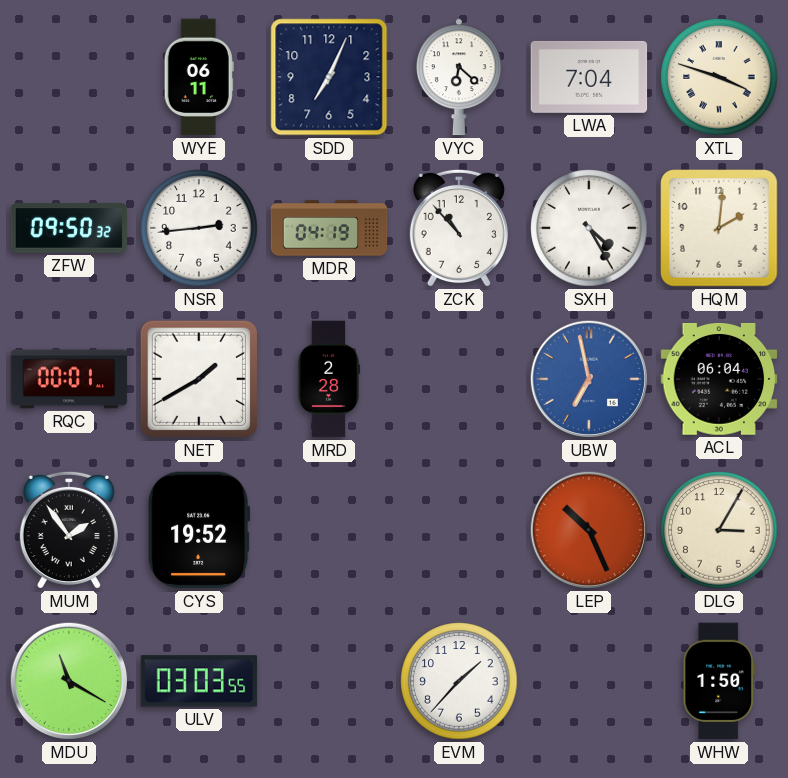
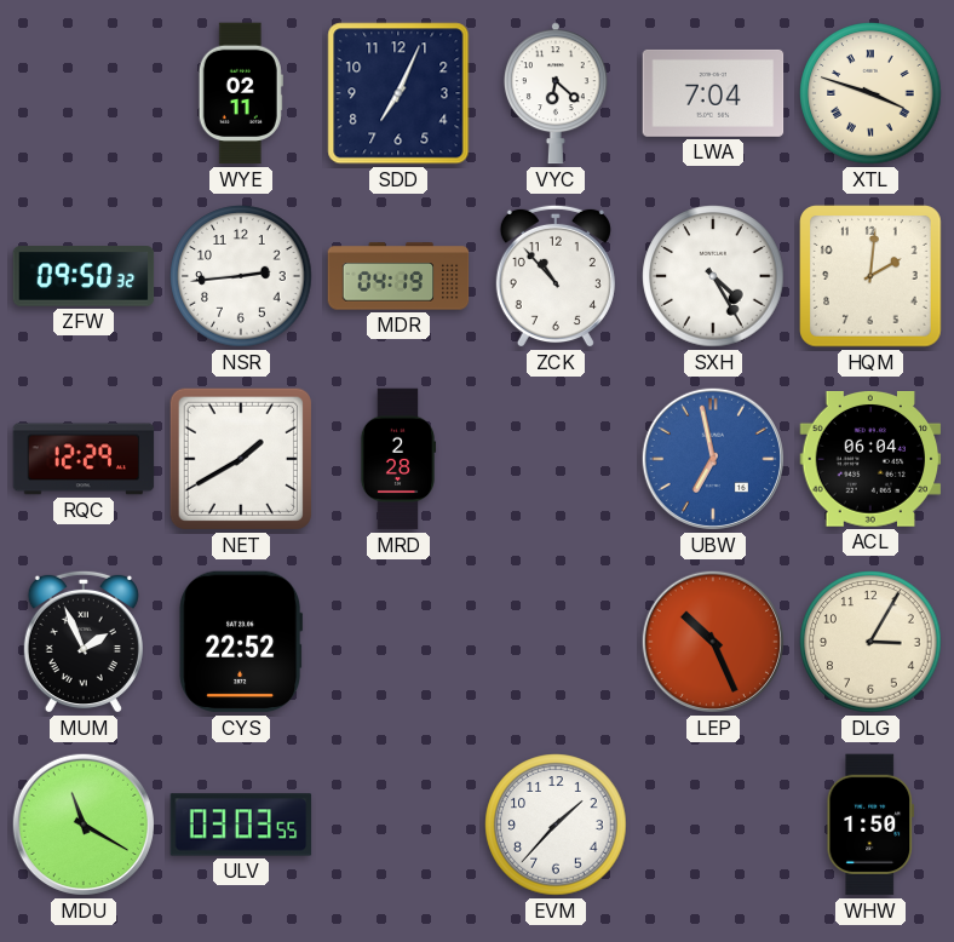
WYE: 06:11 -> 02:11 (241, 93)
RQC: 00:01 -> 12:29 (84, 459)
MUM: 1:54 -> 1:56 (84, 642)
CYS: 19:52 -> 22:52 (241, 642)
